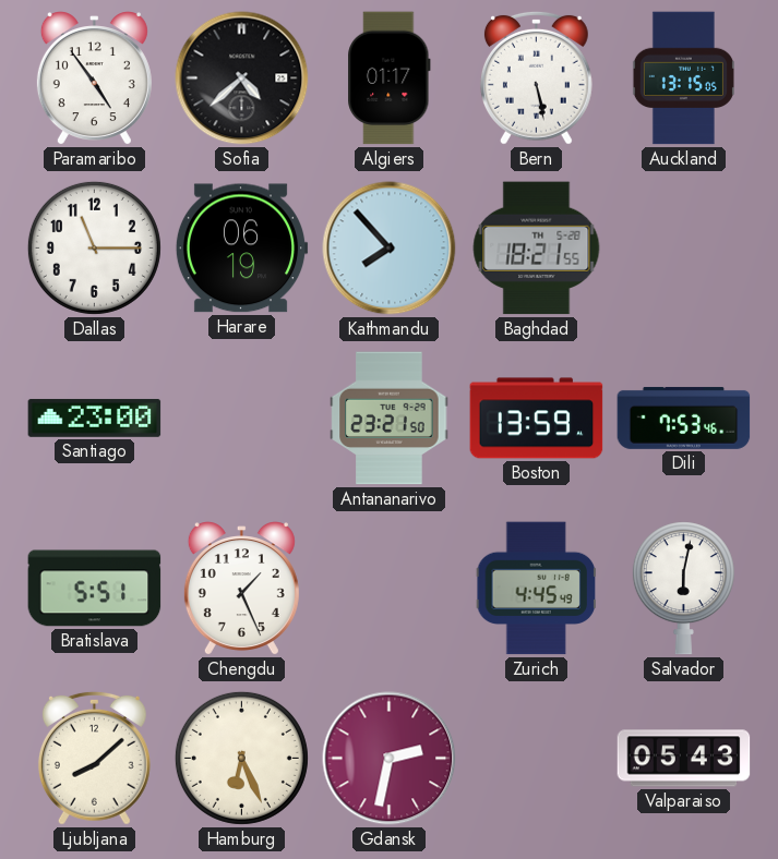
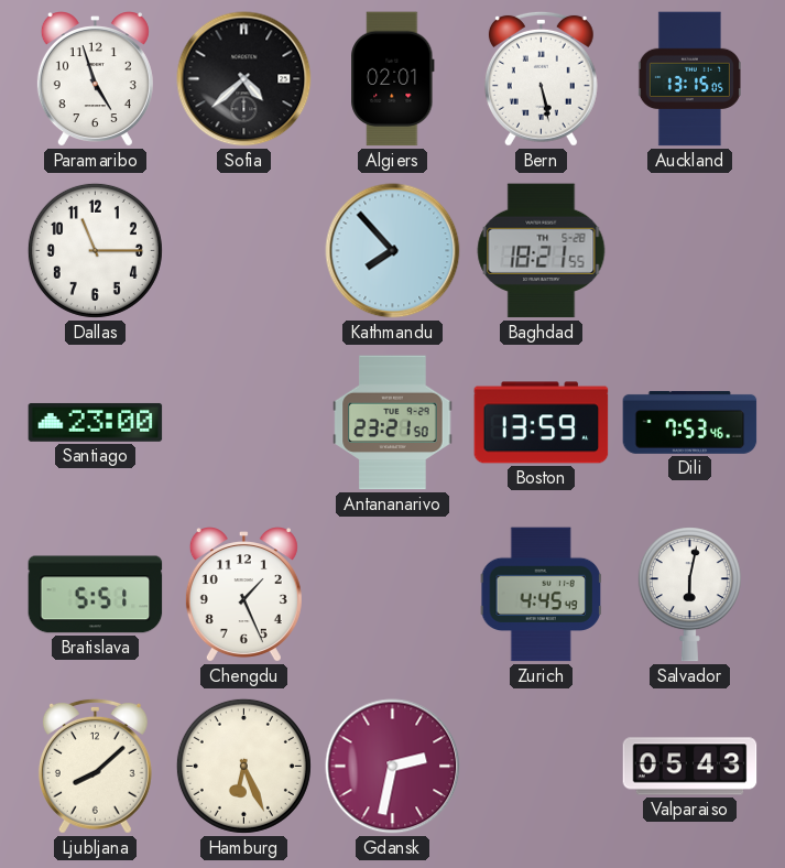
Paramaribo: 4:54 -> 4:57 (95, 79)
Algiers: 01:17 -> 02:01 (393, 79)
Harare: 06:19 -> none (241, 249)
